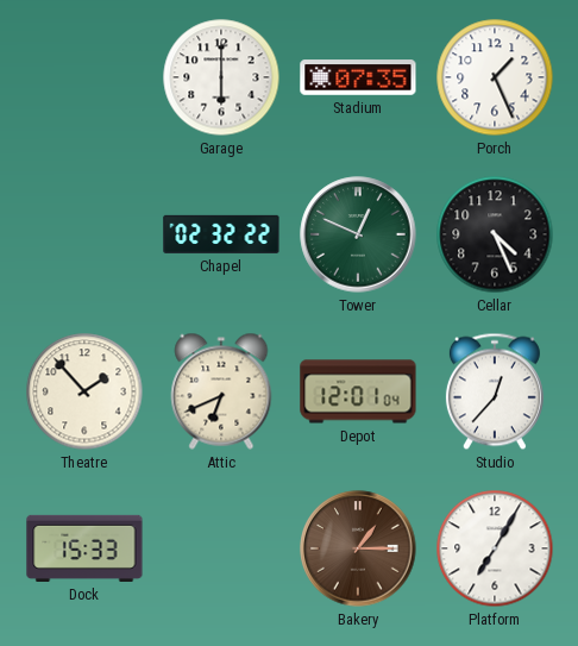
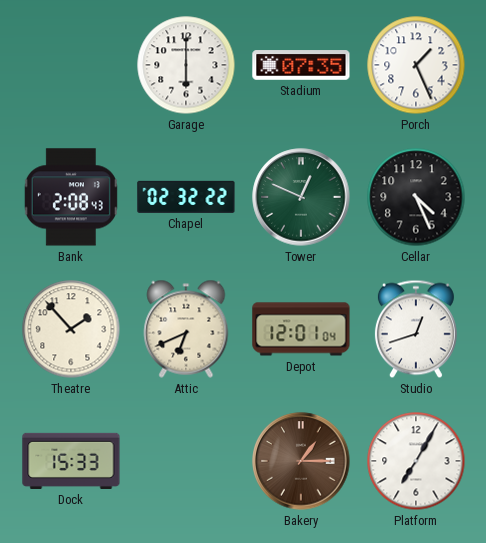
Bank: none -> 2:08 (71, 197)
Studio: 12:37 -> 12:42 (416, 329)
